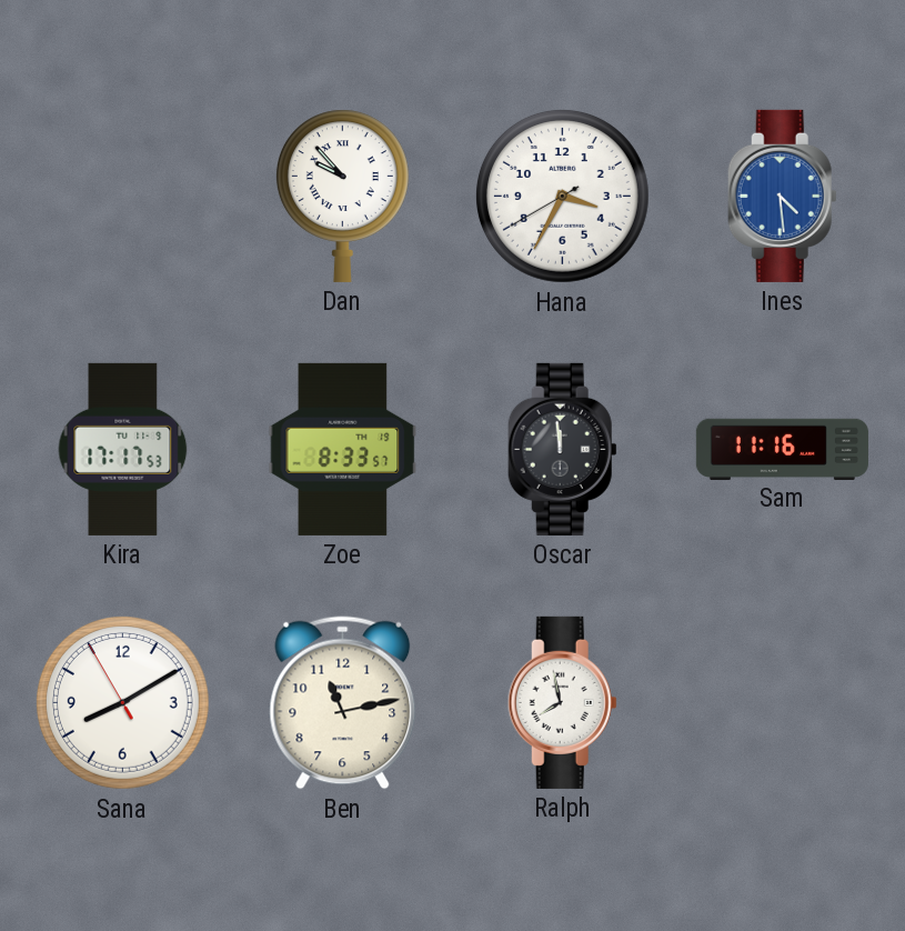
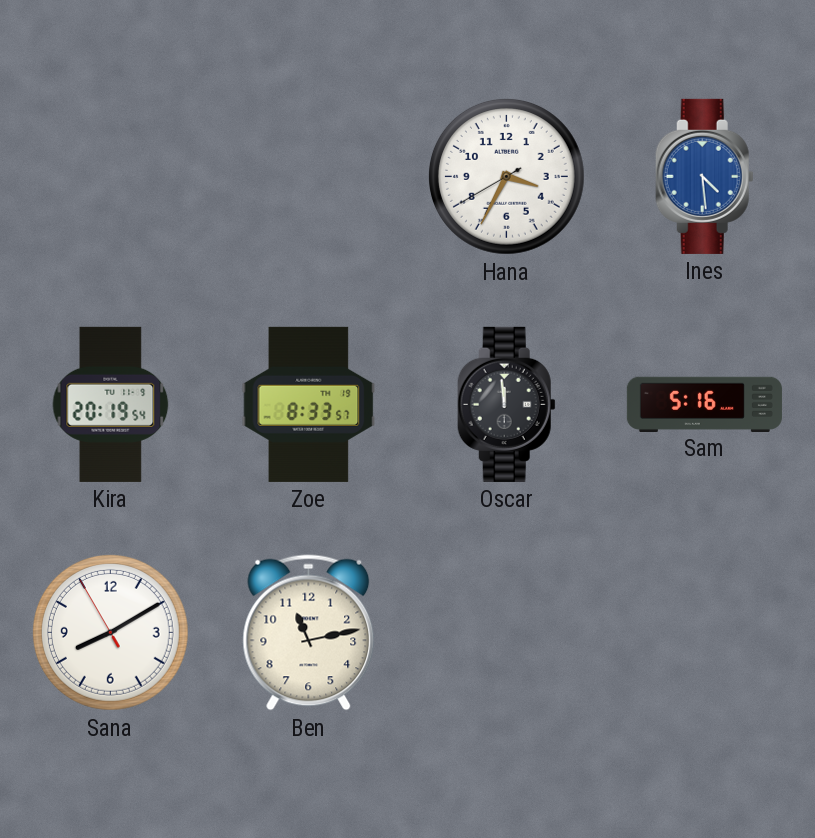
Dan: 9:53 -> none (342, 196)
Kira: 17:17 -> 20:19 (111, 404)
Sam: 11:16 -> 5:16 (704, 404)
Ralph: 7:58 -> none (562, 702)
